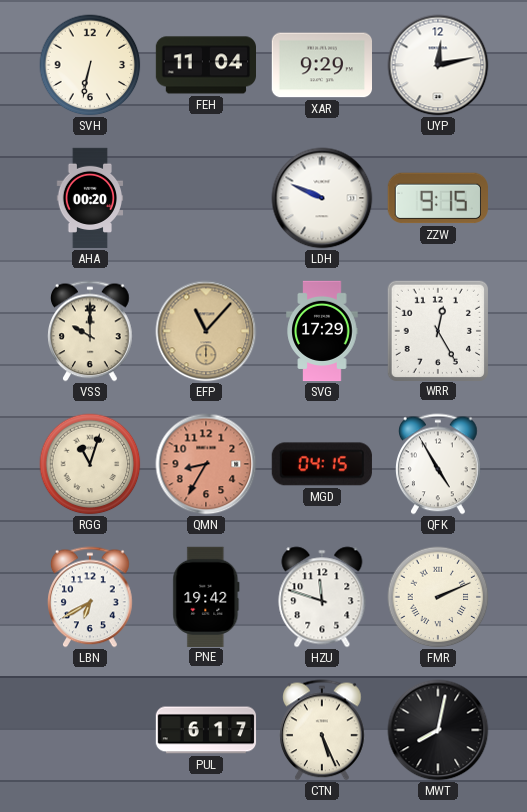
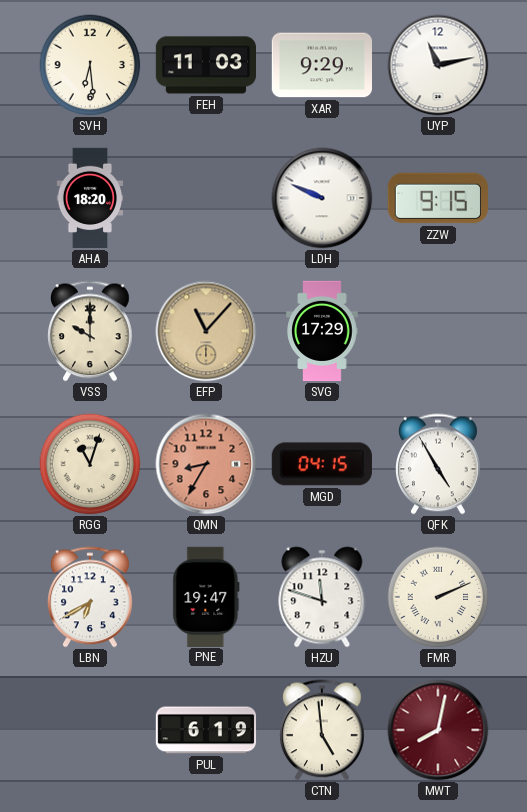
SVH: 6:32 -> 6:29 (90, 65)
FEH: 11:04 -> 11:03 (205, 65)
UYP: 12:13 -> 11:13 (438, 65)
AHA: 00:20 -> 18:20 (90, 198)
WRR: 12:25 -> none (437, 330)
PNE: 19:42 -> 19:47 (206, 596)
PUL: 6:17 -> 6:19 (206, 730)
CTN: 5:26 -> 4:59 (323, 730)
MWT dial: black -> burgundy (438, 730)
